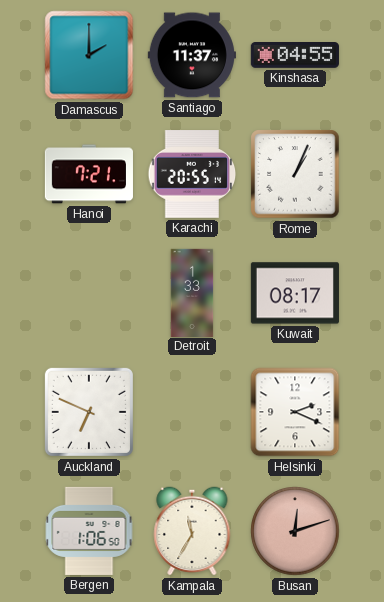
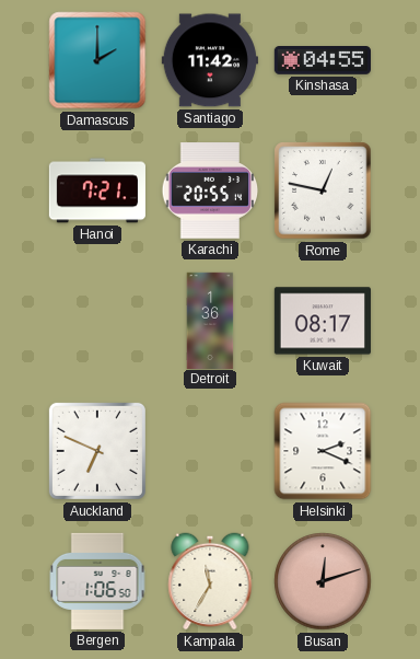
Santiago: 11:37 -> 11:42 (210, 60)
Rome: 1:04 -> 12:47 (323, 190)
Detroit: 1:33 -> 1:36 (210, 320)
